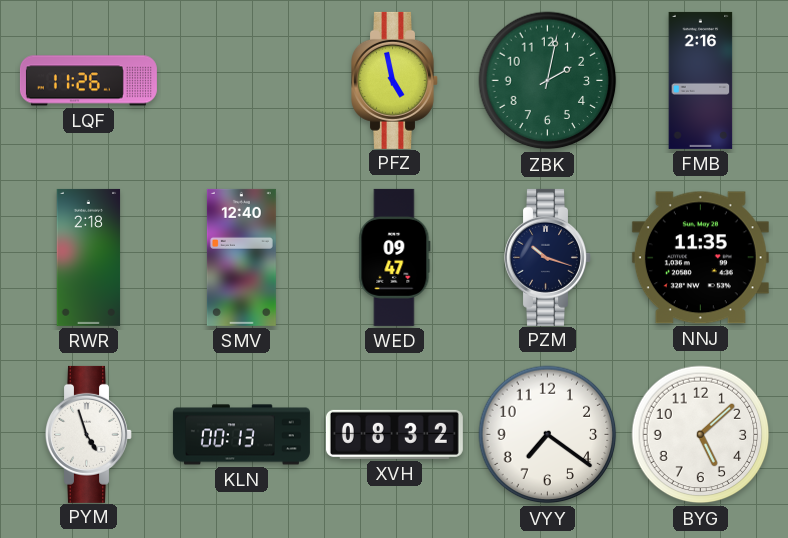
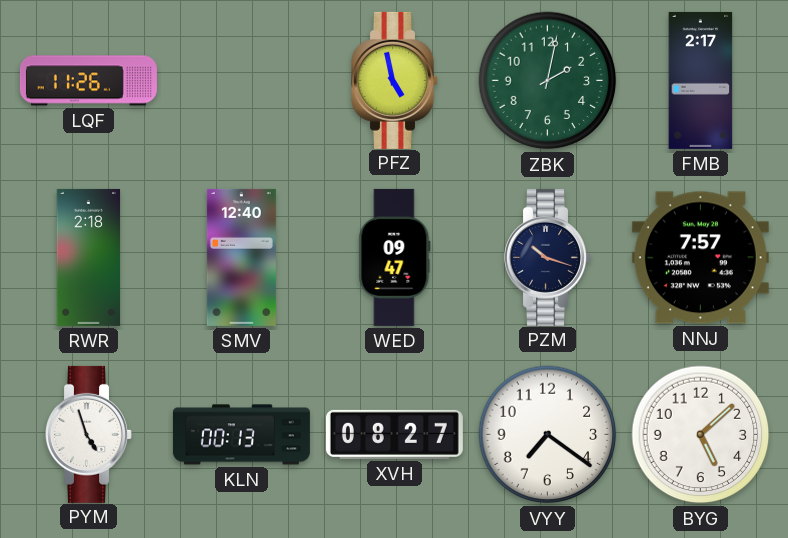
FMB: 2:16 -> 2:17 (701, 80)
NNJ: 11:35 -> 7:57 (700, 258)
XVH: 08:32 -> 08:27 (394, 434)
